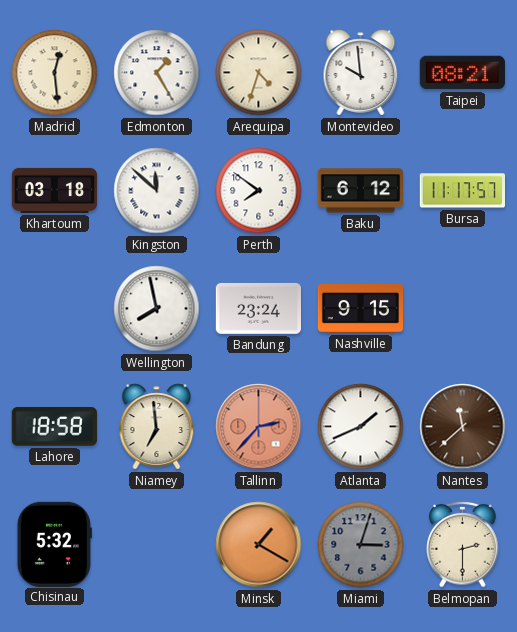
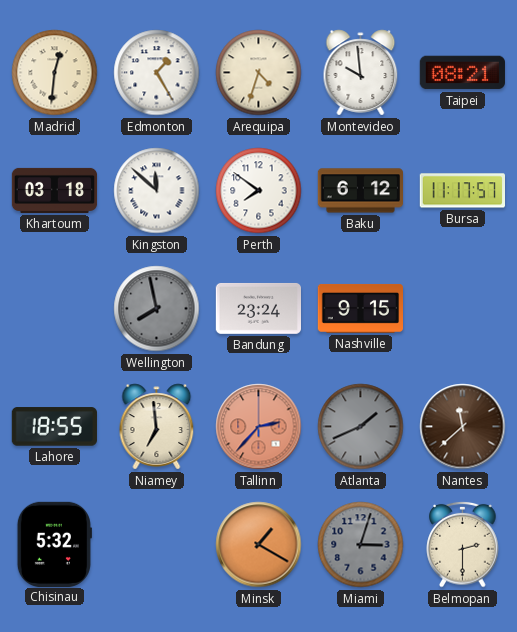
Madrid: 12:29 -> 12:31 (55, 73)
Wellington dial: white -> grey (157, 309)
Lahore: 18:58 -> 18:55 (54, 427)
Atlanta dial: white -> grey (361, 427)
